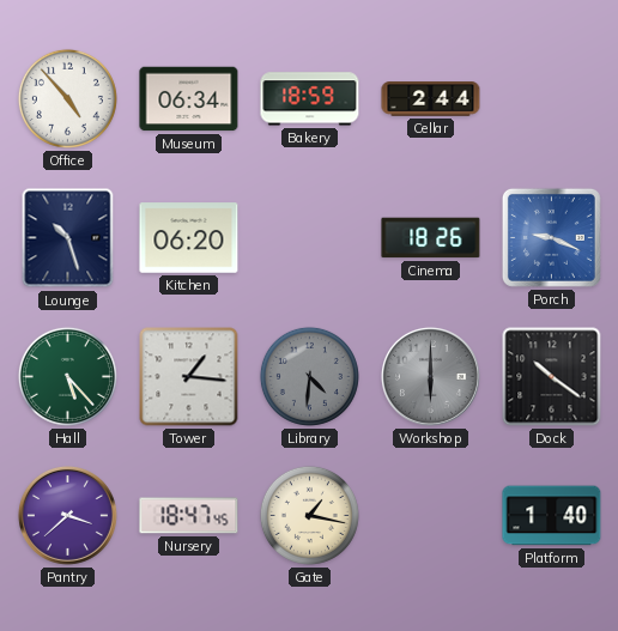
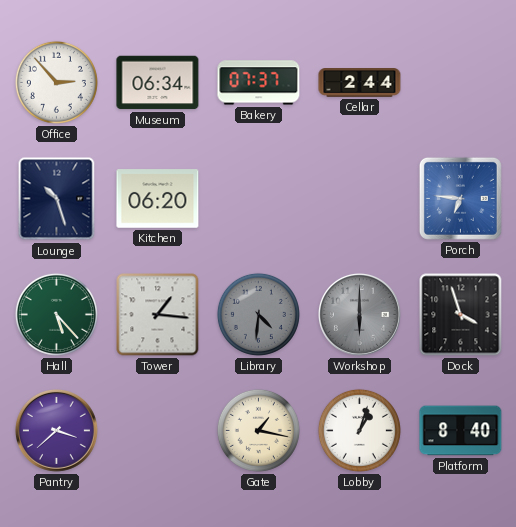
Office: 4:53 -> 2:53 (56, 82)
Bakery: 18:59 -> 07:37 (259, 83)
Cinema: 18:26 -> none (431, 238)
Porch: 9:19 -> 6:46 (460, 198)
Dock: 10:21 -> 3:57 (461, 315)
Nursery: 18:47 -> none (189, 516)
Lobby: none -> 1:03 (359, 430)
Platform: 1:40 -> 8:40 (461, 431)
